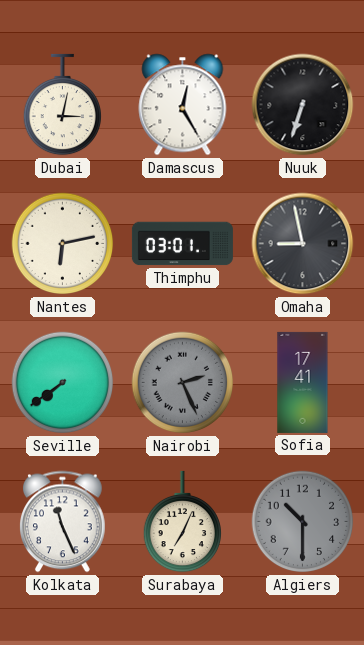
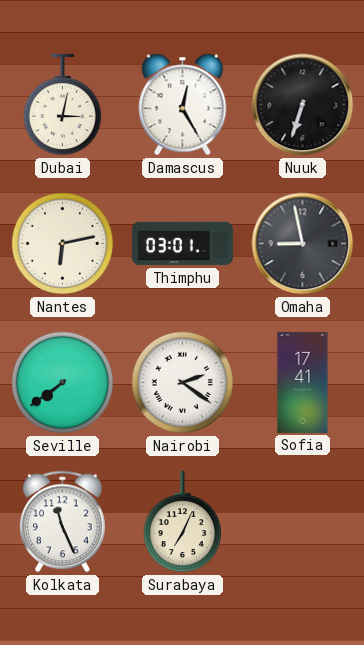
Nairobi: 2:26 -> 2:21 (183, 383)
Nairobi dial: grey -> white (183, 383)
Algiers: 10:30 -> none (303, 522)
